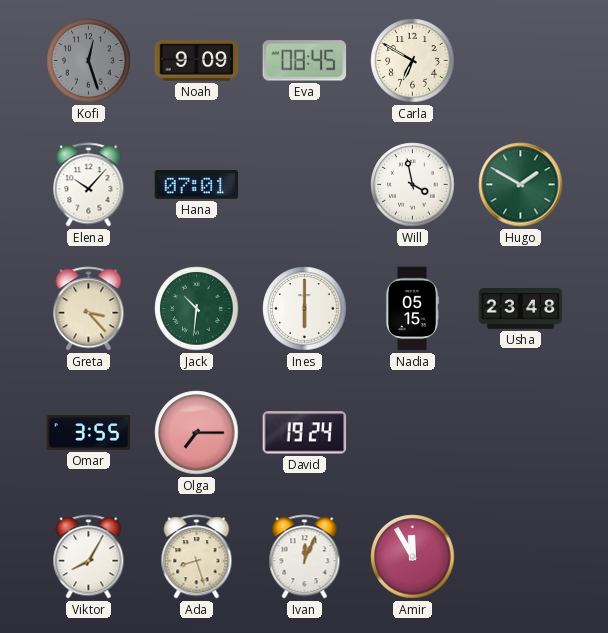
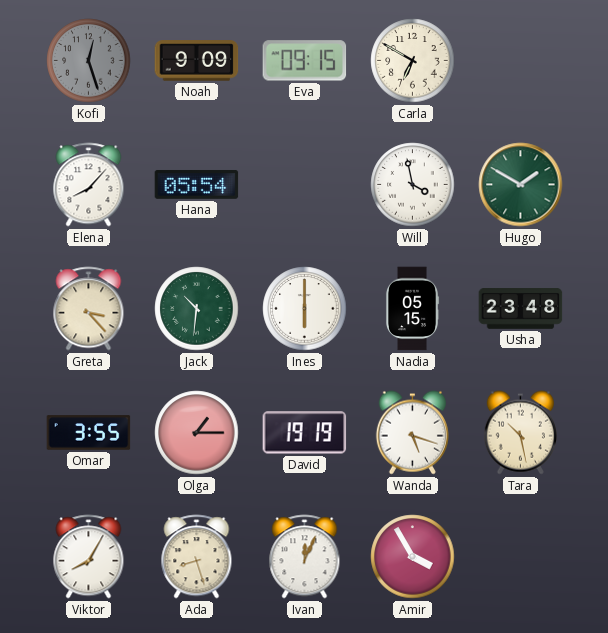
Eva: 08:45 -> 09:15 (305, 61)
Elena: 10:07 -> 8:07 (89, 185)
Hana: 07:01 -> 05:54 (197, 184)
Olga: 7:15 -> 1:15 (197, 433)
David: 19:24 -> 19:19 (305, 433)
Wanda: none -> 5:18 (412, 433)
Tara: none -> 10:28 (520, 433)
Amir: 11:55 -> 3:55 (413, 557)
